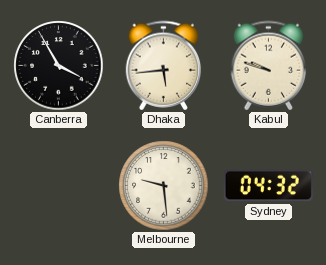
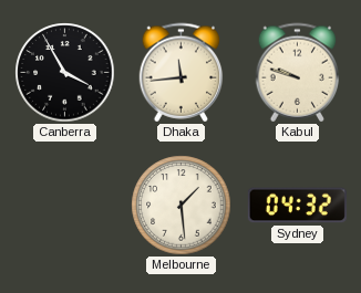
Dhaka: 5:44 -> 11:44 (182, 73)
Melbourne: 9:29 -> 1:29 (182, 206)
